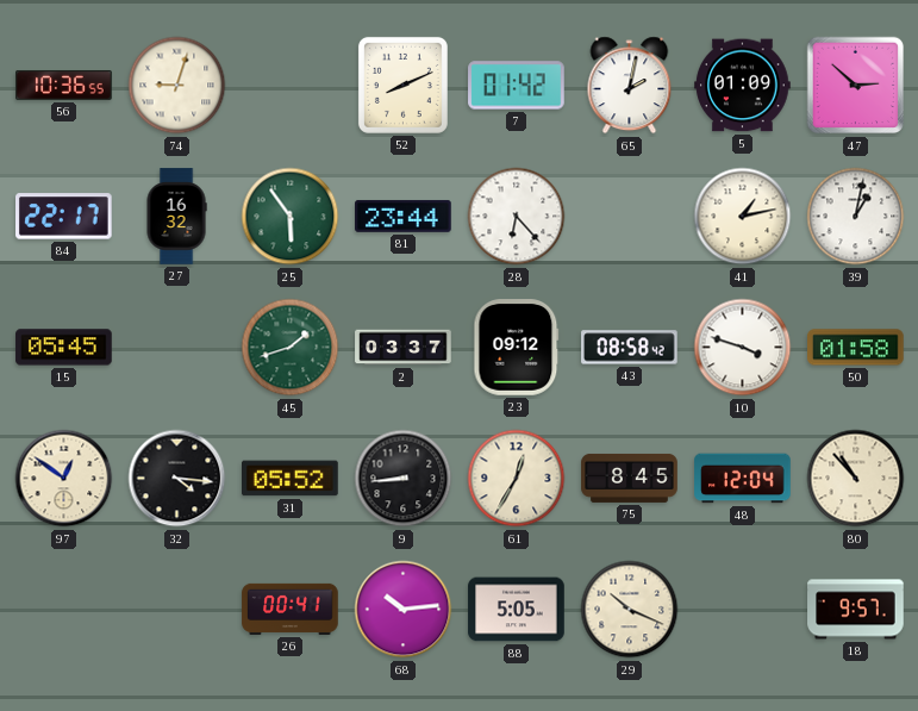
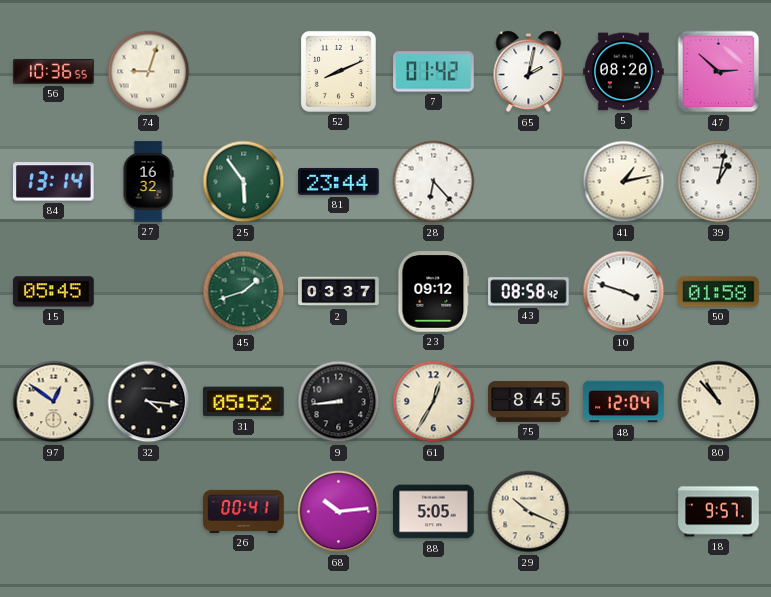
5: 01:09 -> 08:20 (624, 72)
84: 22:17 -> 13:14 (54, 182)
